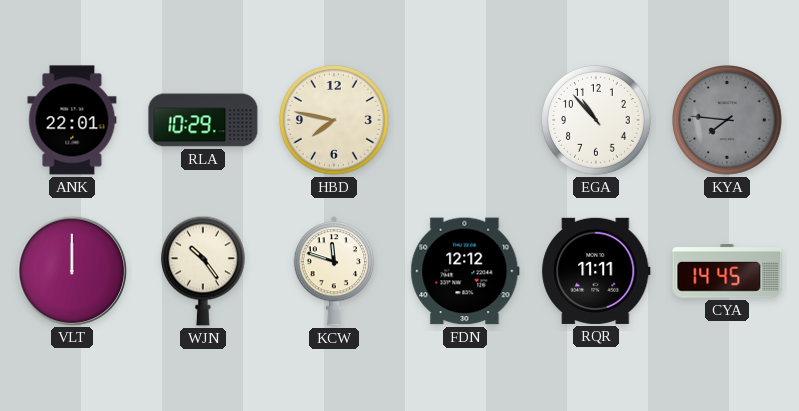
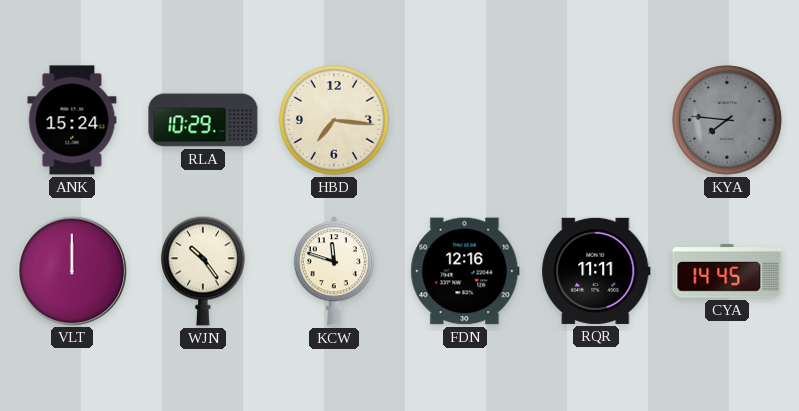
ANK: 22:01 -> 15:24 (72, 120)
HBD: 7:47 -> 7:16 (335, 121)
EGA: 10:53 -> none (597, 121)
FDN: 12:12 -> 12:16 (465, 271)
